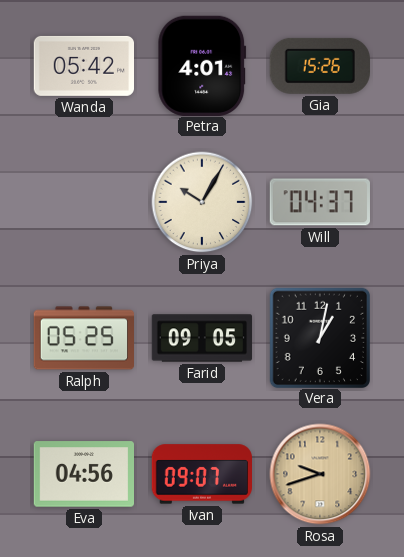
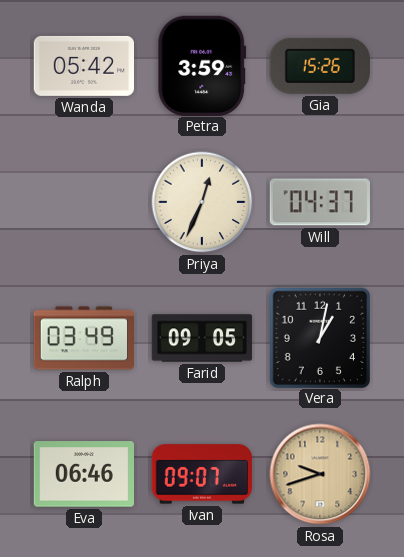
Petra: 4:01 -> 3:59 (202, 65)
Priya: 10:05 -> 12:34 (202, 202)
Ralph: 05:25 -> 03:49 (83, 338)
Eva: 04:56 -> 06:46 (83, 474)
